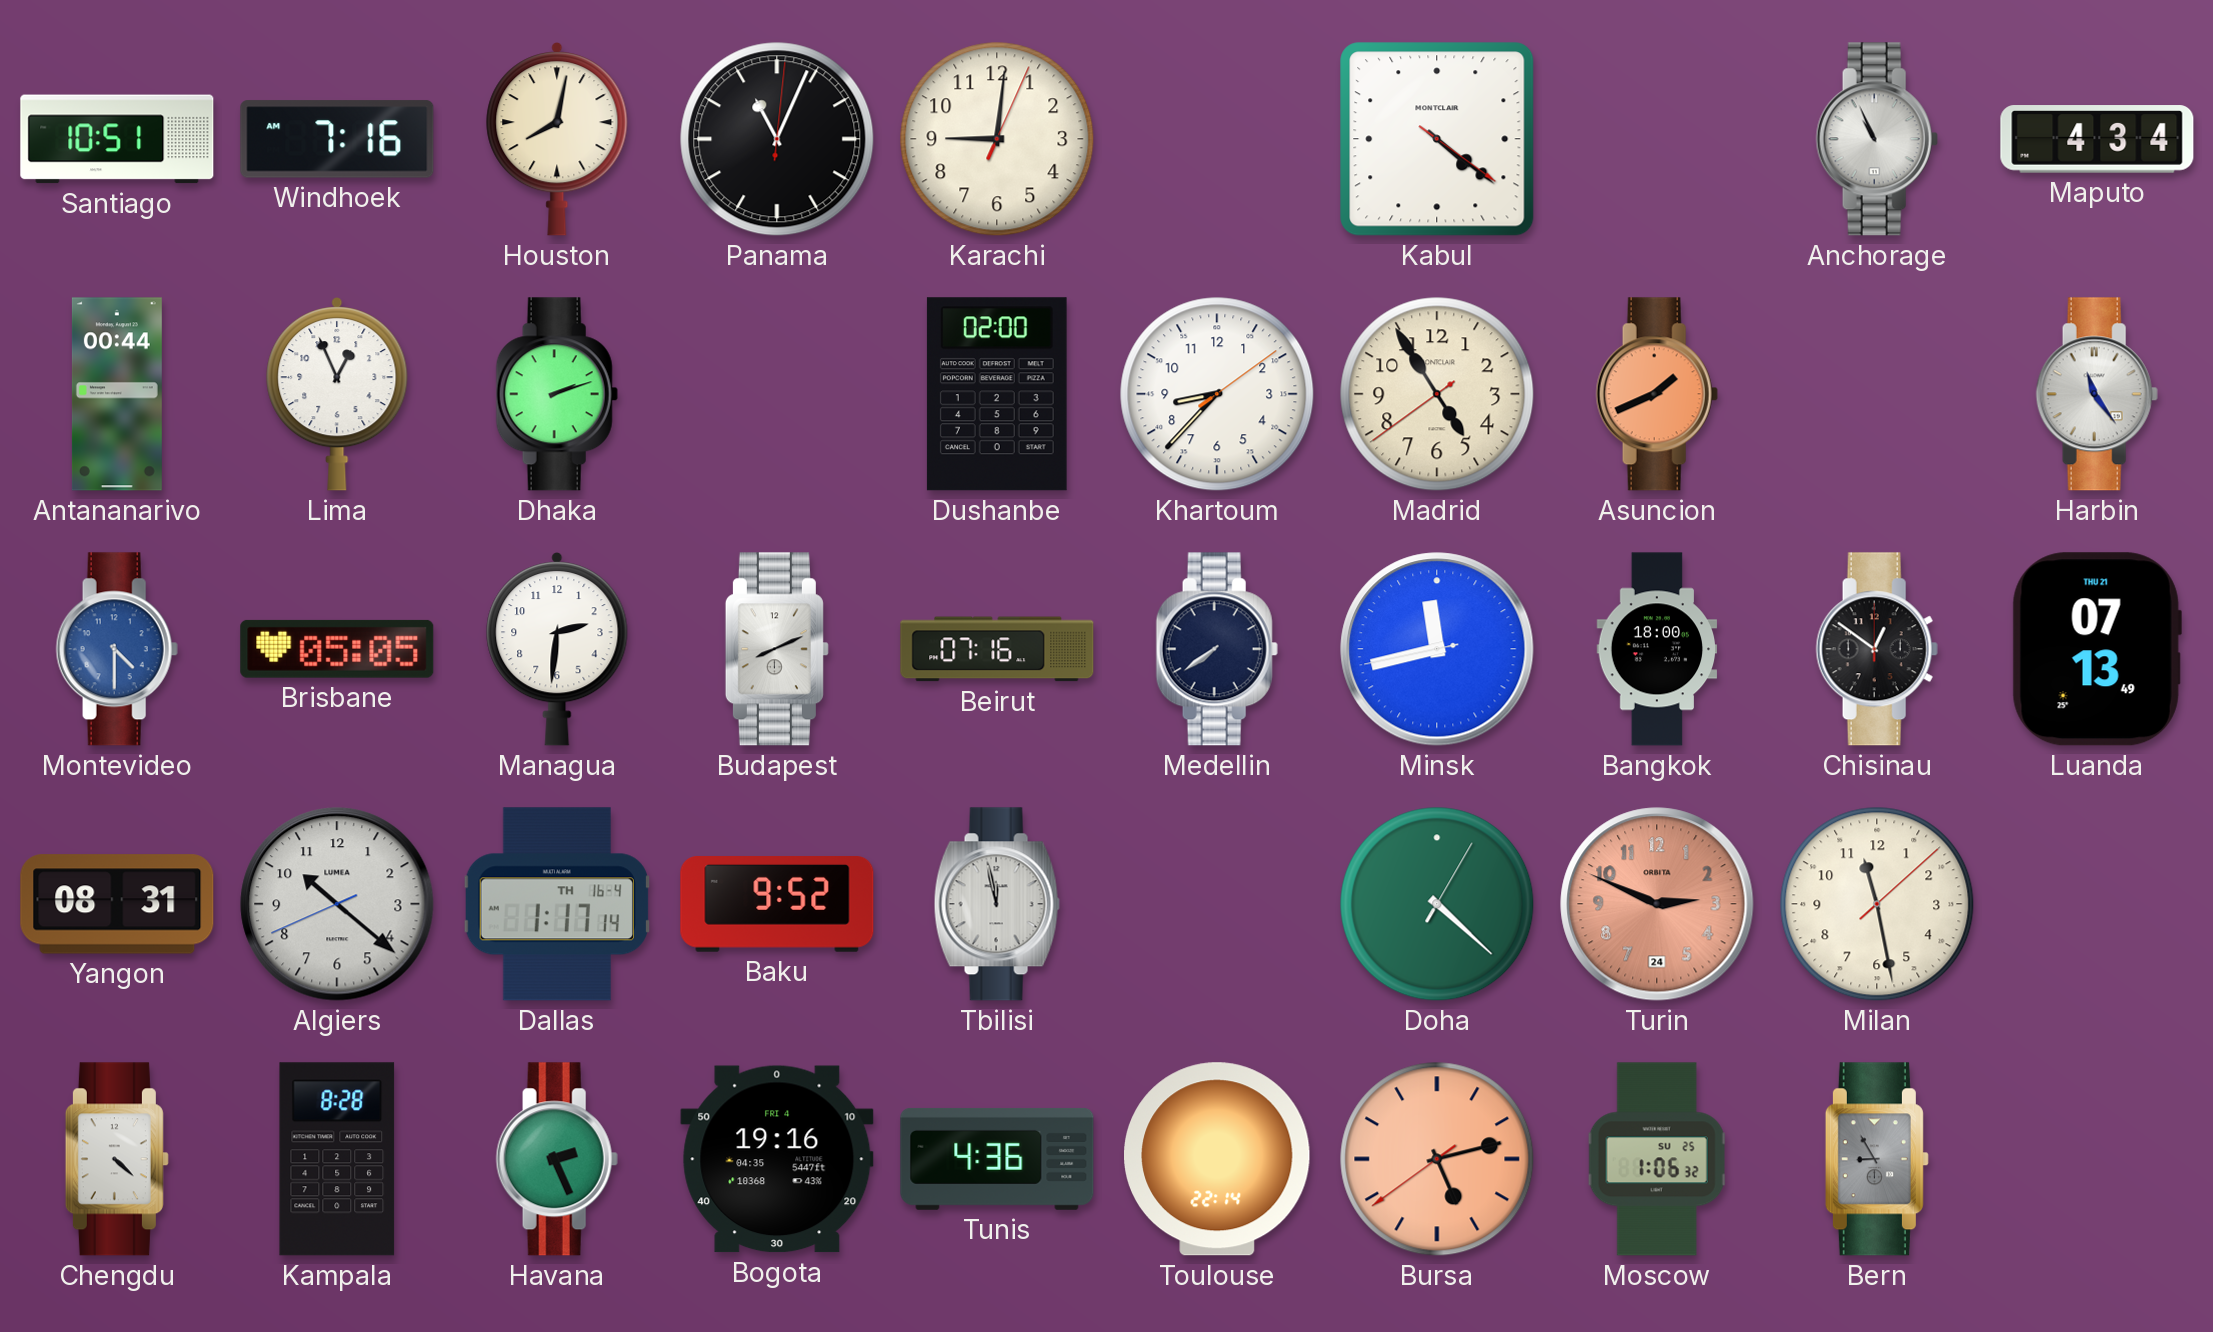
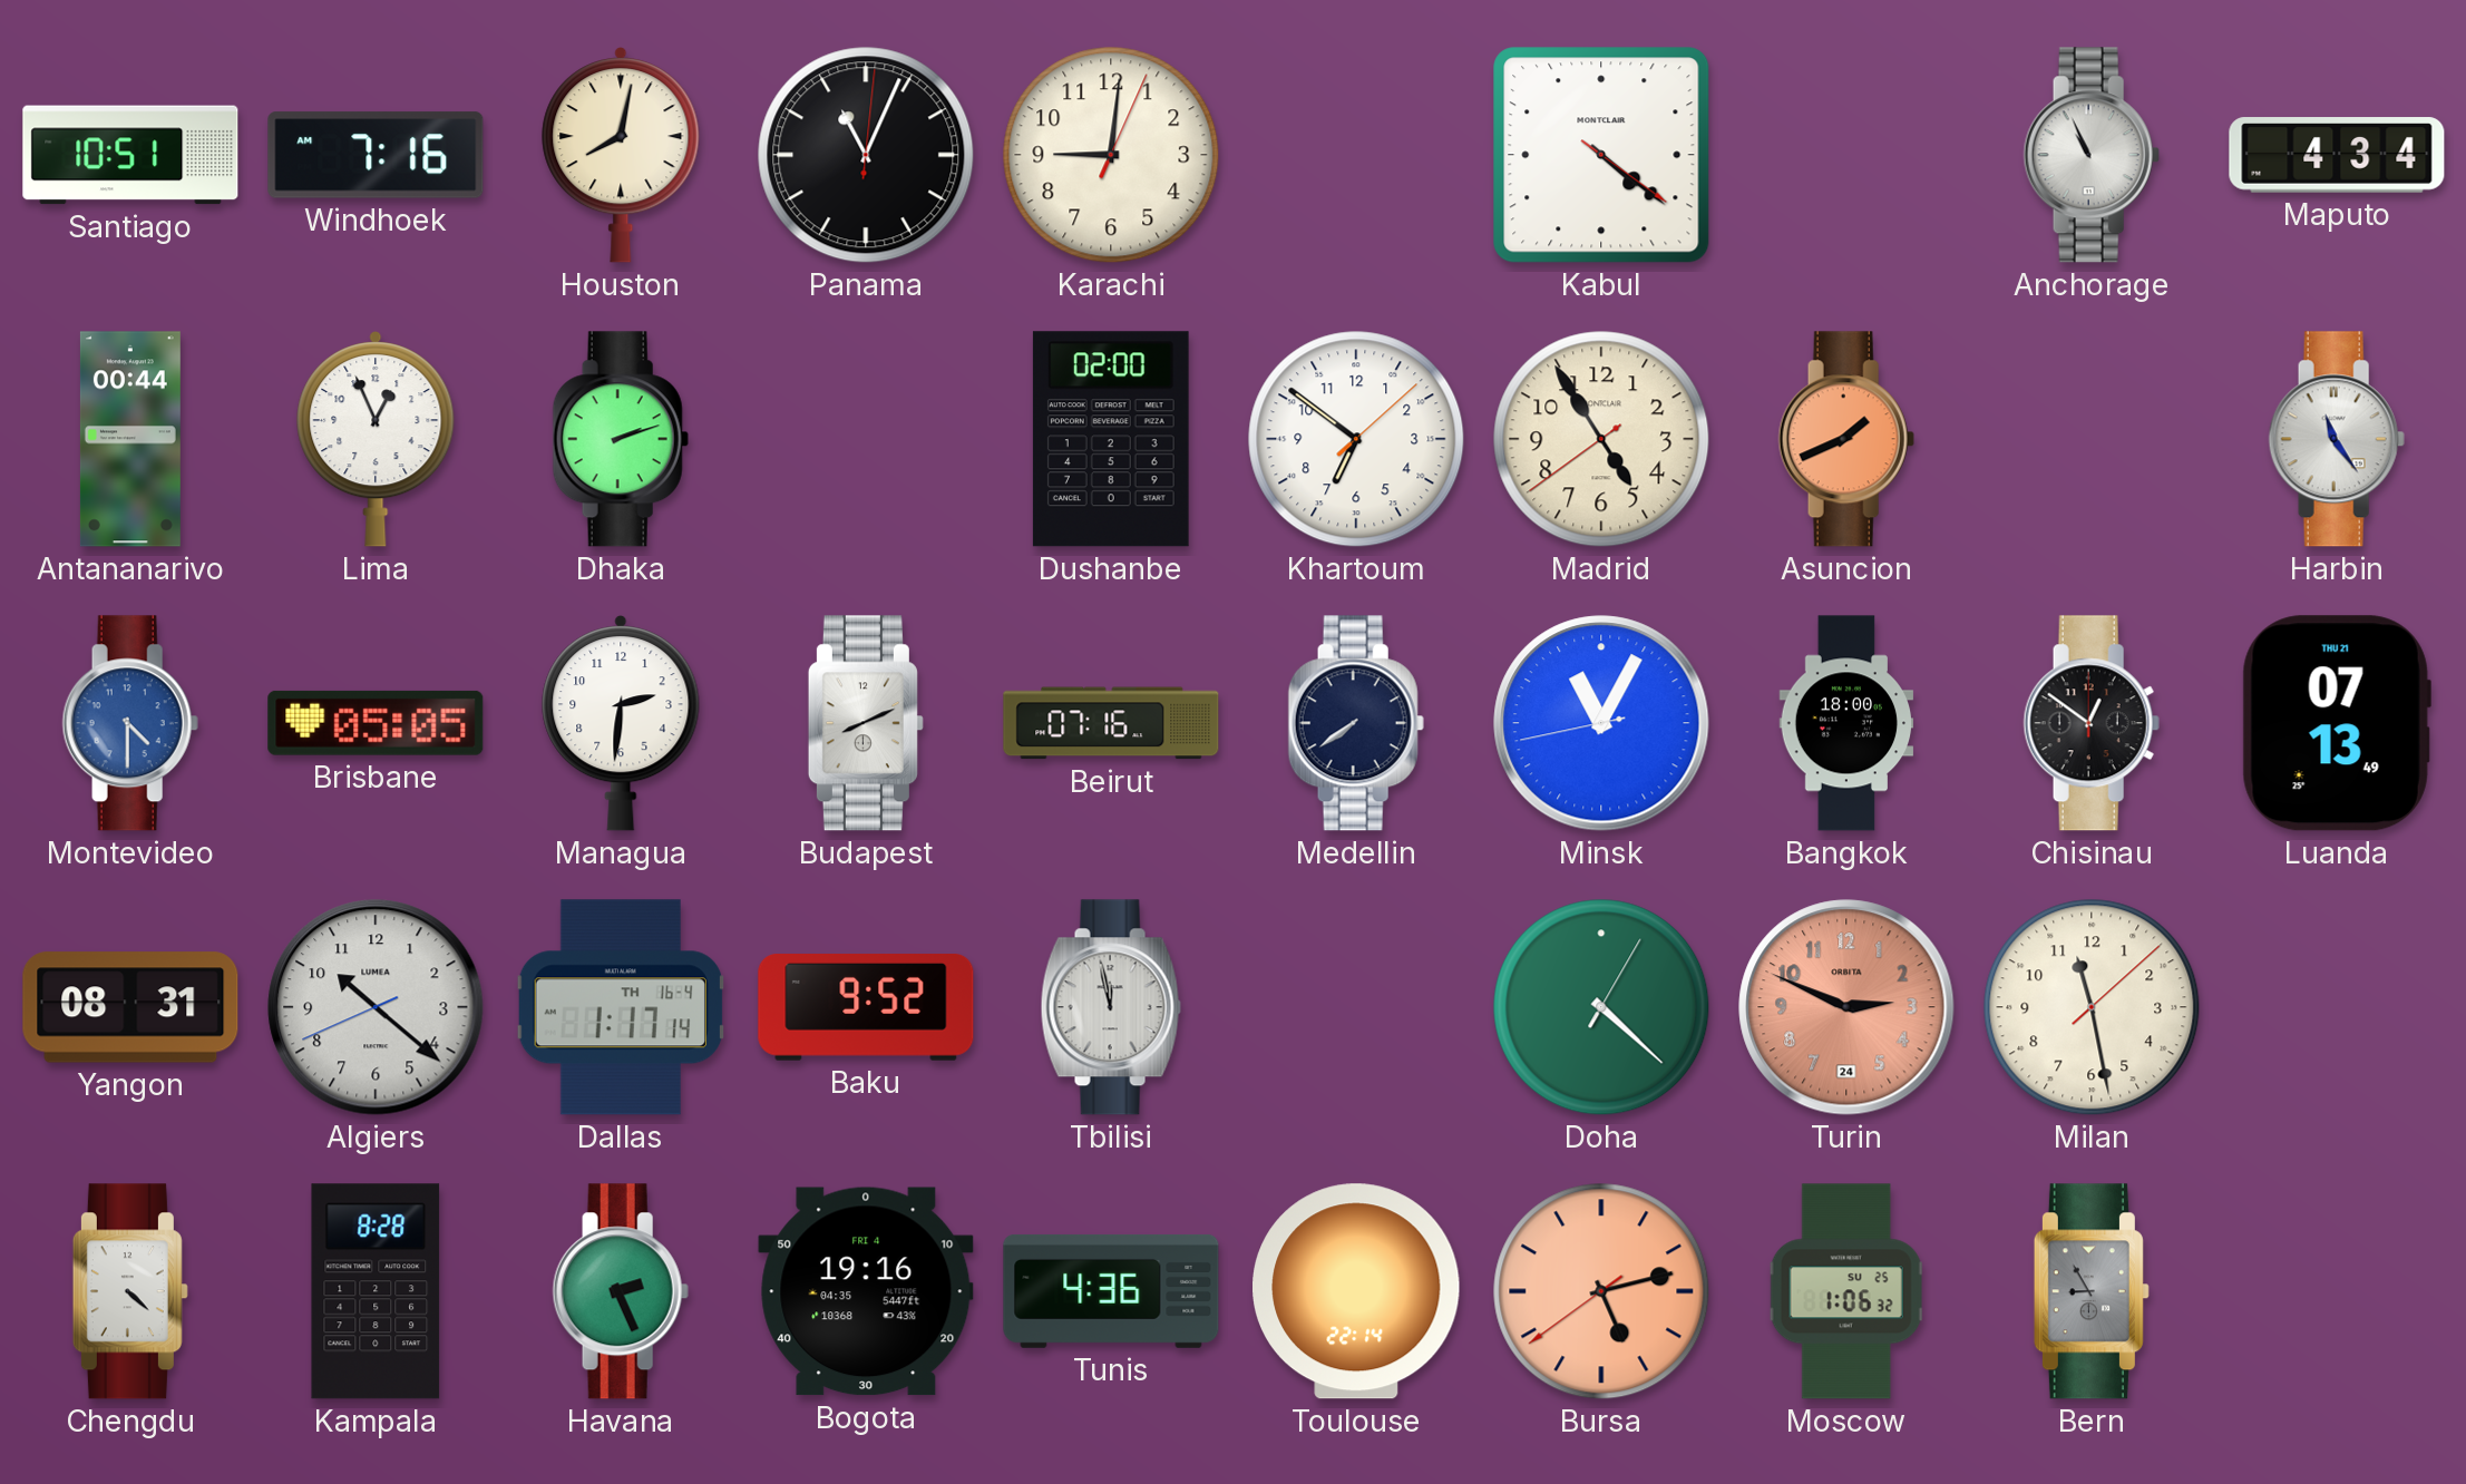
Khartoum: 8:37 -> 6:51 (1356, 439)
Minsk: 11:42 -> 11:04 (1601, 723)
